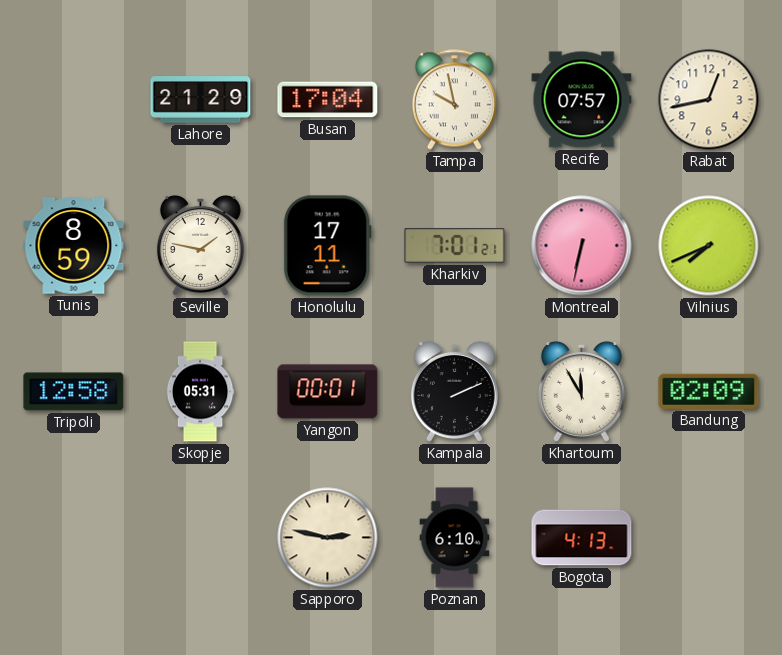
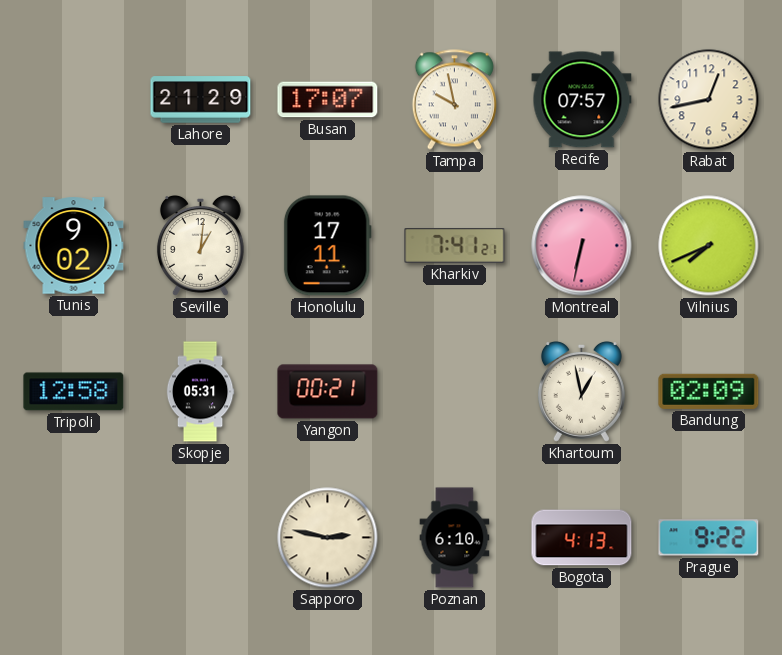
Busan: 17:04 -> 17:07 (328, 100)
Tunis: 8:59 -> 9:02 (74, 246)
Seville: 1:47 -> 1:01 (200, 246)
Kharkiv: 7:01 -> 7:41 (455, 246)
Yangon: 00:01 -> 00:21 (328, 392)
Kampala: 2:11 -> none (454, 392)
Khartoum: 11:55 -> 12:58 (581, 392)
Prague: none -> 9:22 (709, 538)
